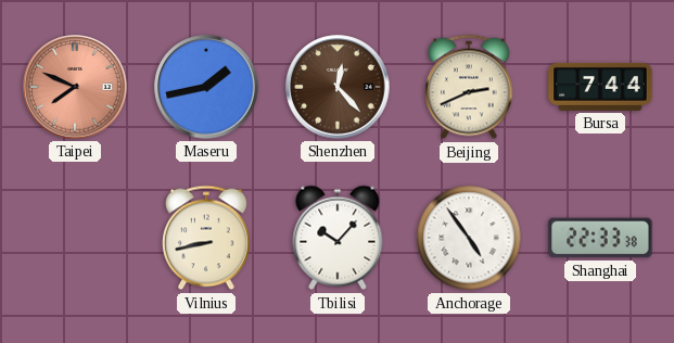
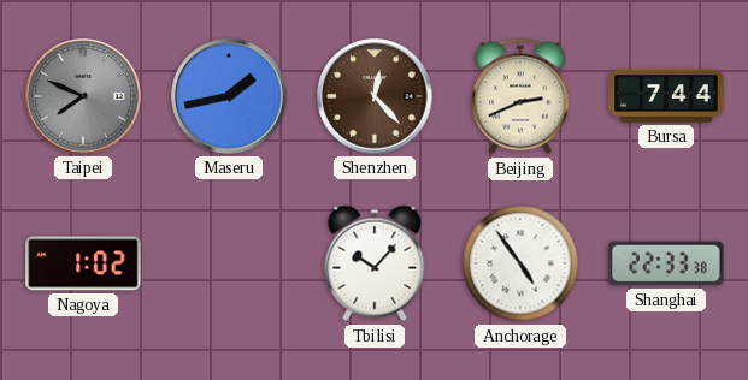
Taipei dial: salmon -> grey (83, 96)
Nagoya: none -> 1:02 (83, 263)
Vilnius: 8:43 -> none (207, 238)
